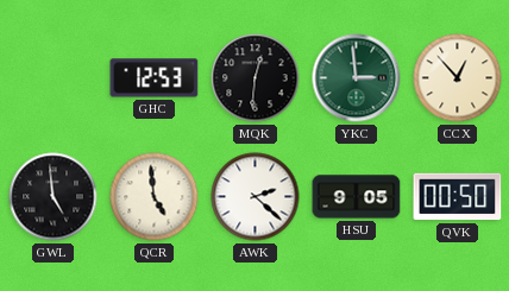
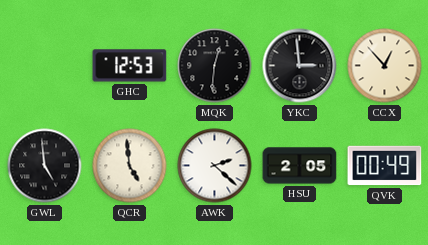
YKC dial: green -> black (300, 66)
HSU: 9:05 -> 2:05 (300, 166)
QVK: 00:50 -> 00:49 (385, 166)
